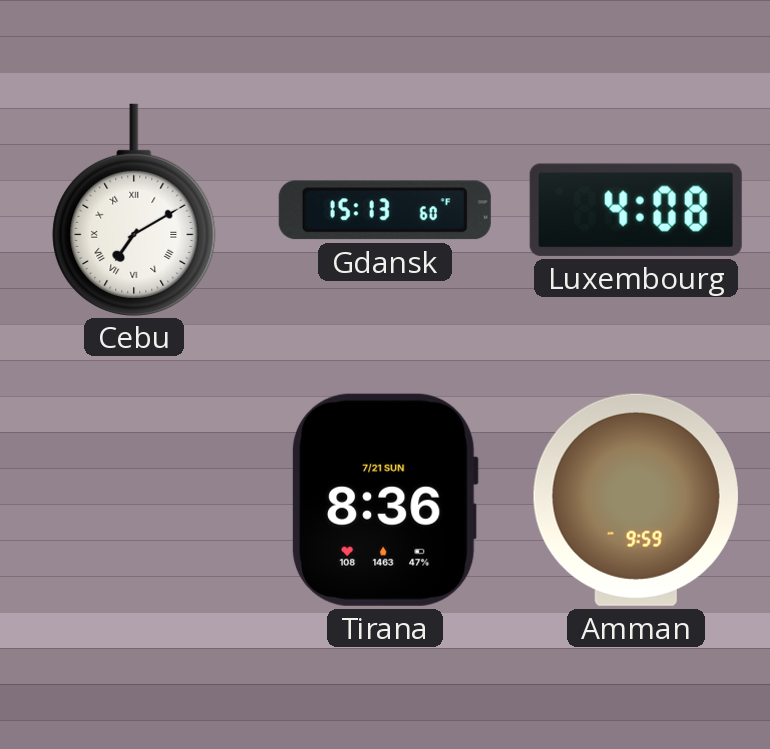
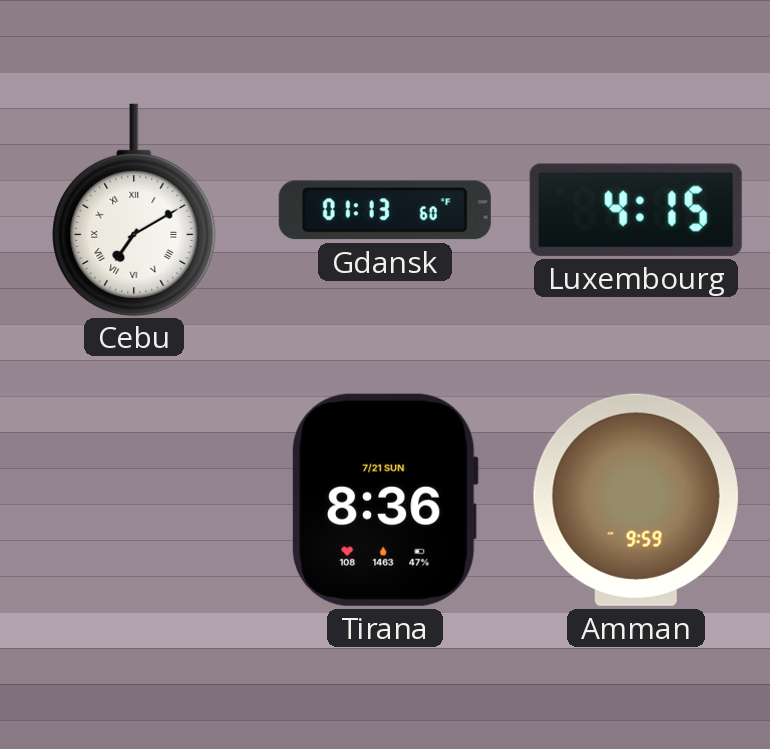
Gdansk: 15:13 -> 01:13 (385, 210)
Luxembourg: 4:08 -> 4:15 (636, 210)
